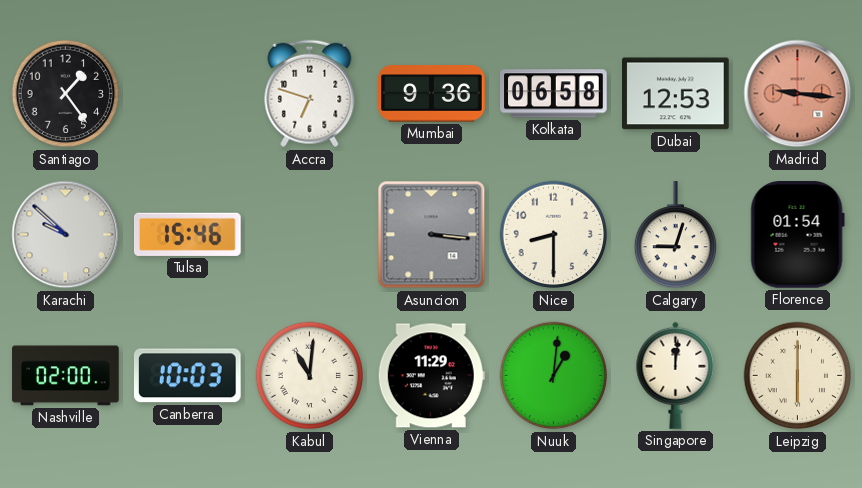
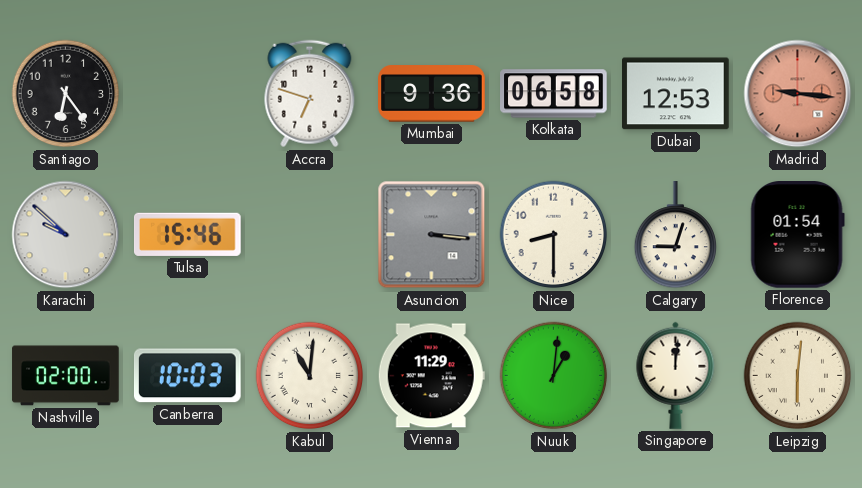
Santiago: 1:24 -> 6:24 (66, 94)
Leipzig: 6:00 -> 6:01 (798, 376)
